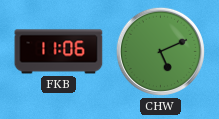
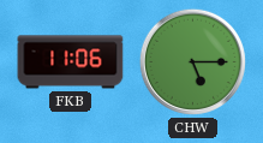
CHW: 5:11 -> 5:15 (192, 61)
